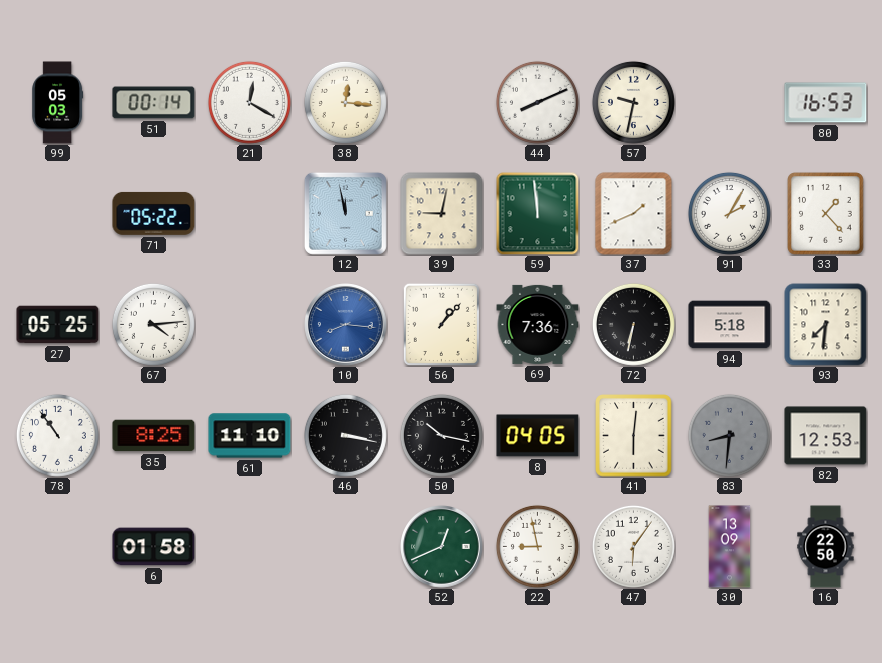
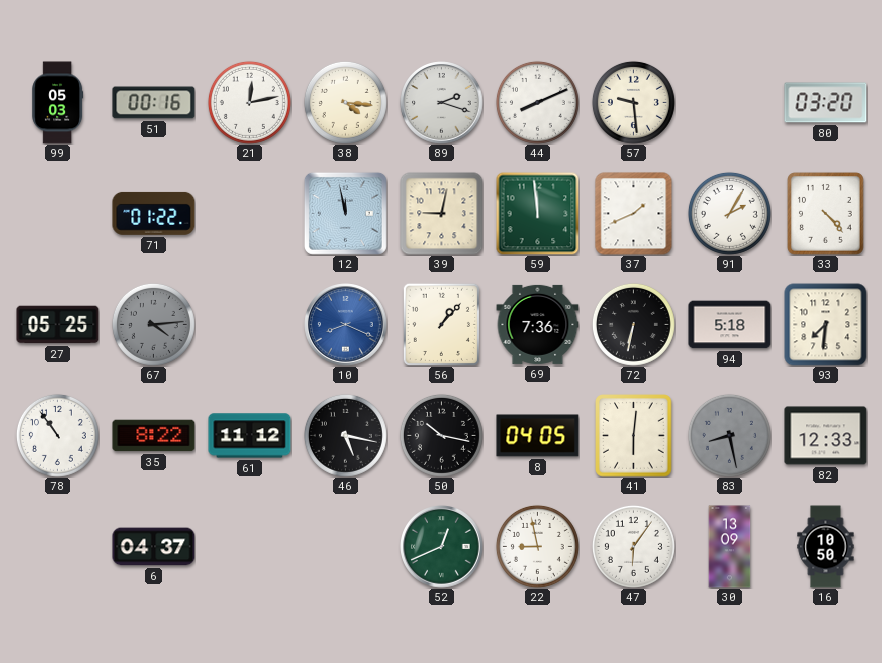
51: 00:14 -> 00:16 (154, 103)
21: 12:20 -> 12:13 (249, 102)
38: 12:16 -> 4:16 (345, 102)
89: none -> 2:18 (442, 103)
57: 9:32 -> 9:29 (633, 102)
80: 16:53 -> 03:20 (826, 103)
71: 05:22 -> 01:22 (154, 213)
33: 1:23 -> 4:23 (826, 214)
67 dial: white -> grey (153, 324)
10: 8:16 -> 8:19 (346, 325)
35: 8:25 -> 8:22 (154, 436)
61: 11:10 -> 11:12 (250, 436)
46: 3:17 -> 5:17 (345, 435)
83: 8:31 -> 8:28 (729, 435)
82: 12:53 -> 12:33 (826, 436)
6: 01:58 -> 04:37 (154, 547)
16: 22:50 -> 10:50 (826, 547)
